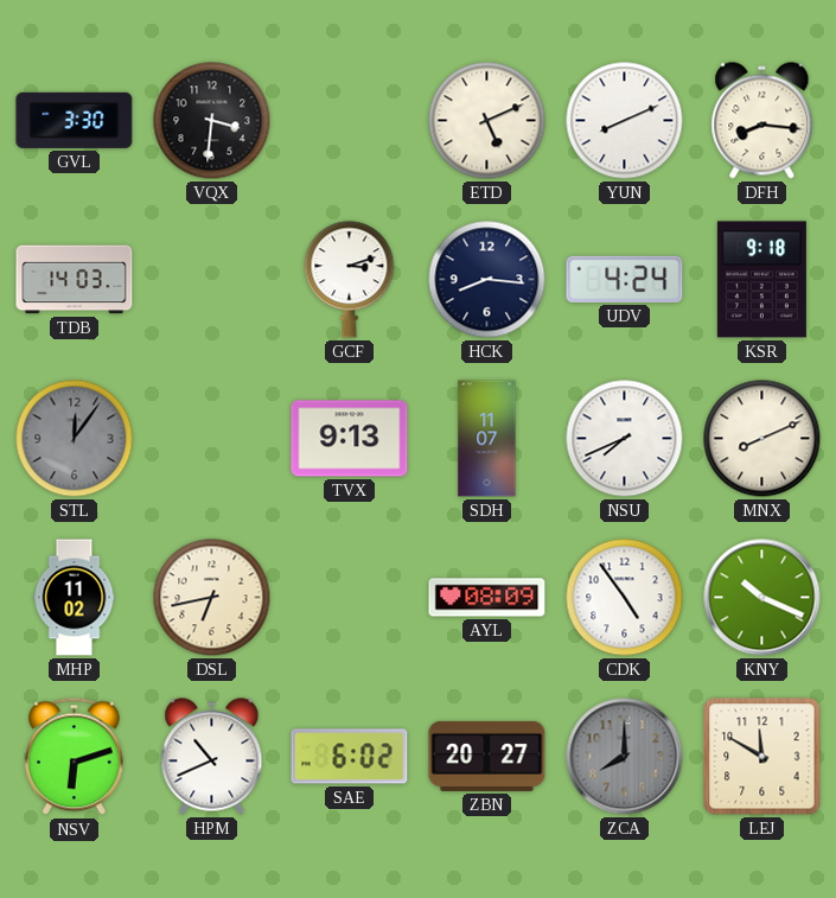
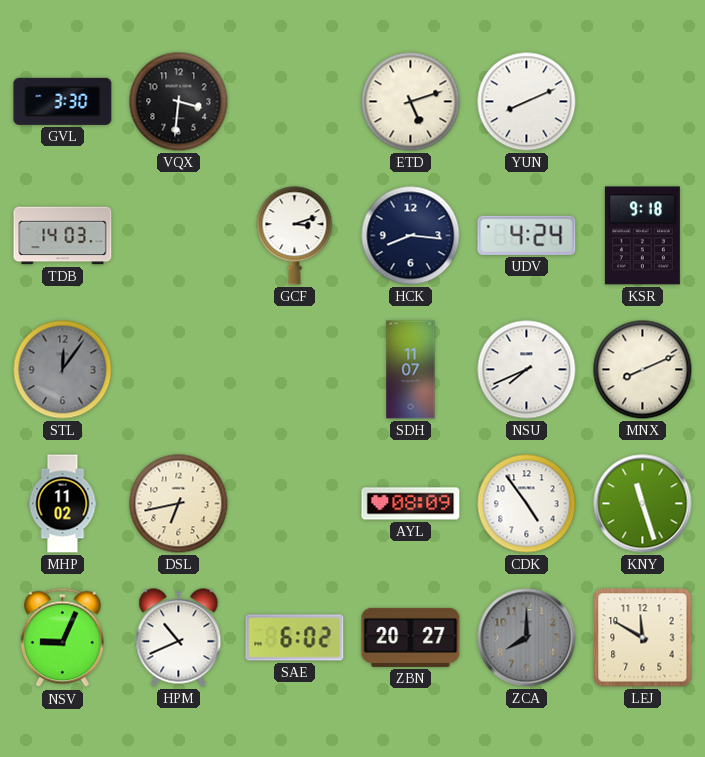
ETD: 5:11 -> 5:12 (411, 102)
DFH: 8:16 -> none (762, 121)
TVX: 9:13 -> none (350, 439)
KNY: 10:19 -> 11:27 (643, 504)
NSV: 6:12 -> 9:04 (63, 638)
